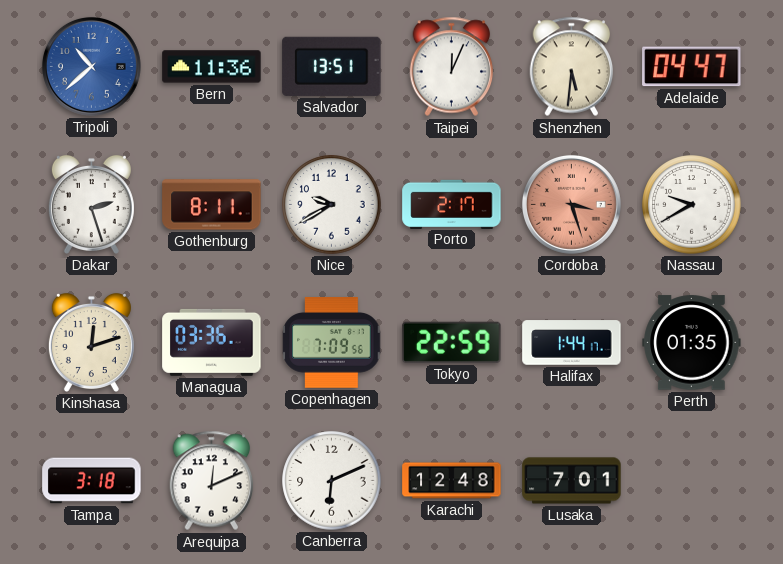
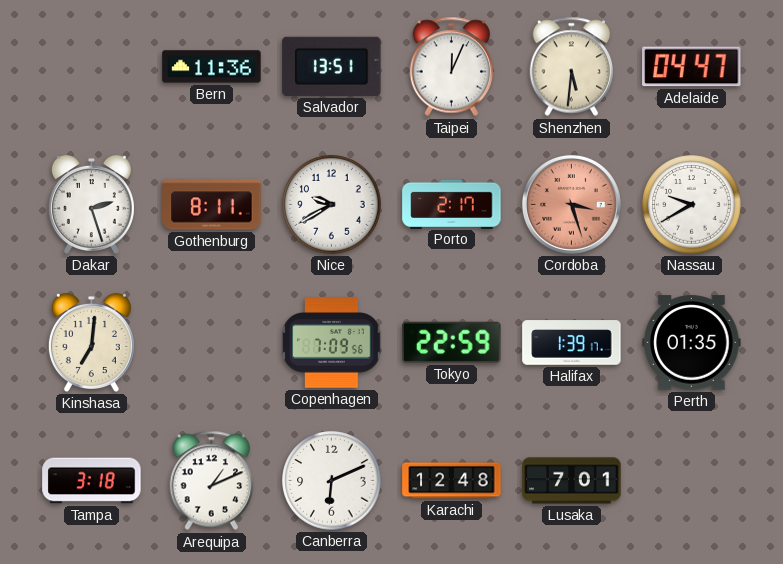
Tripoli: 10:38 -> none (91, 66)
Kinshasa: 12:12 -> 7:01 (91, 342)
Managua: 03:36 -> none (212, 342)
Halifax: 1:44 -> 1:39 (572, 343)
Arequipa: 12:11 -> 1:11 (212, 481)
